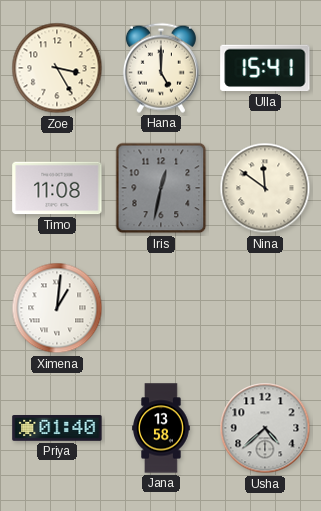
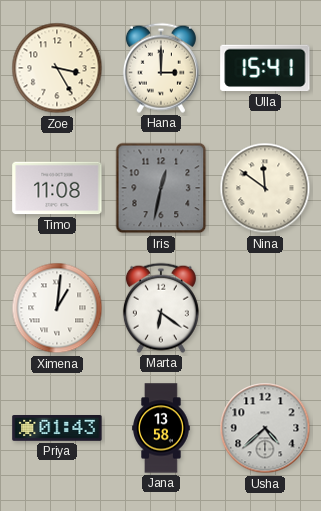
Hana: 5:00 -> 3:00 (161, 68)
Marta: none -> 6:21 (161, 308)
Priya: 01:40 -> 01:43 (57, 429)
